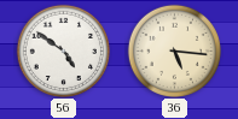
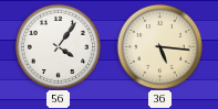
56: 4:51 -> 4:06 (58, 46)
